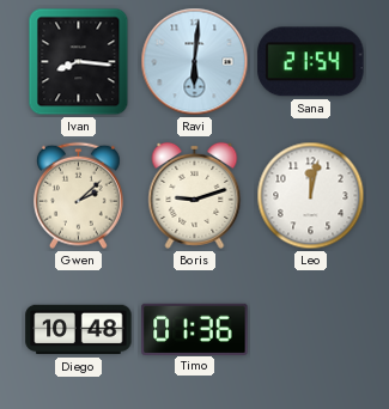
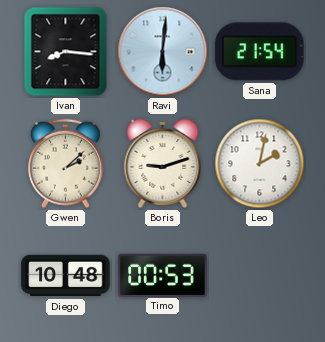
Leo: 12:02 -> 2:02 (260, 164)
Timo: 01:36 -> 00:53 (163, 275)
